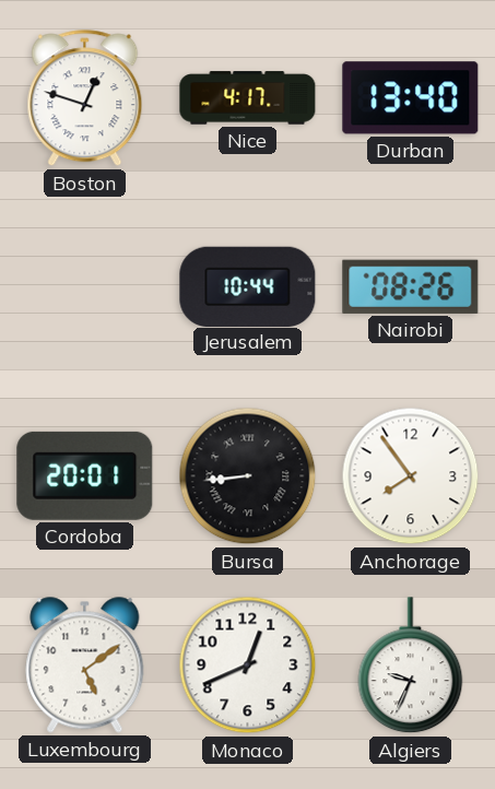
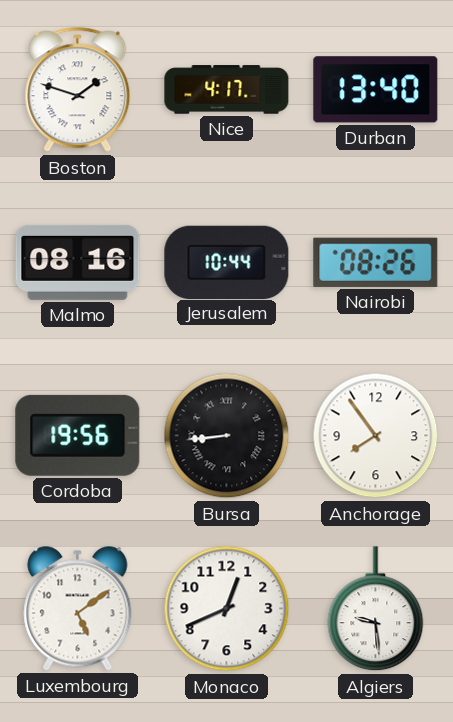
Boston: 12:48 -> 1:48 (78, 90)
Malmo: none -> 08:16 (78, 262)
Cordoba: 20:01 -> 19:56 (78, 435)
Algiers: 9:34 -> 9:29 (376, 609)
